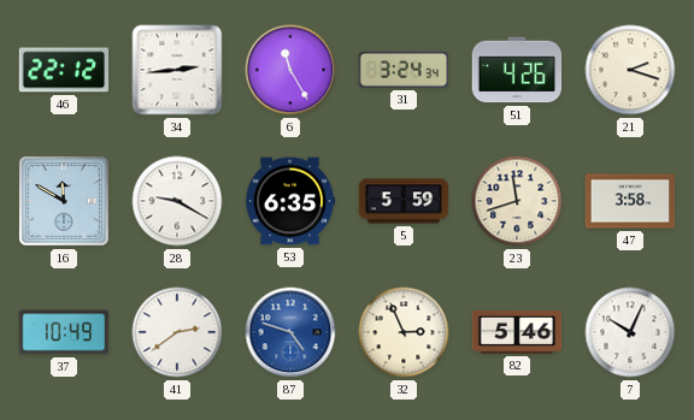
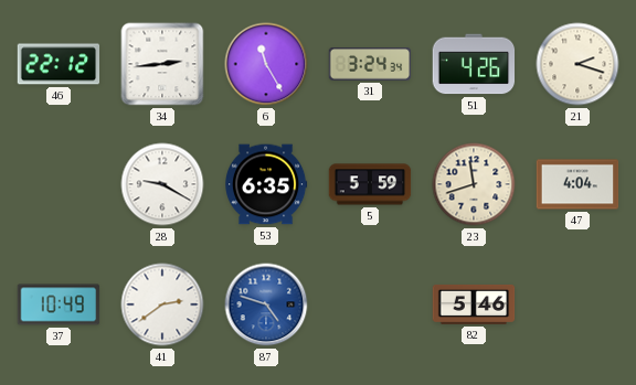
16: 11:50 -> none (64, 201)
47: 3:58 -> 4:04 (577, 184)
32: 2:56 -> none (404, 332)
7: 10:04 -> none (630, 332)
